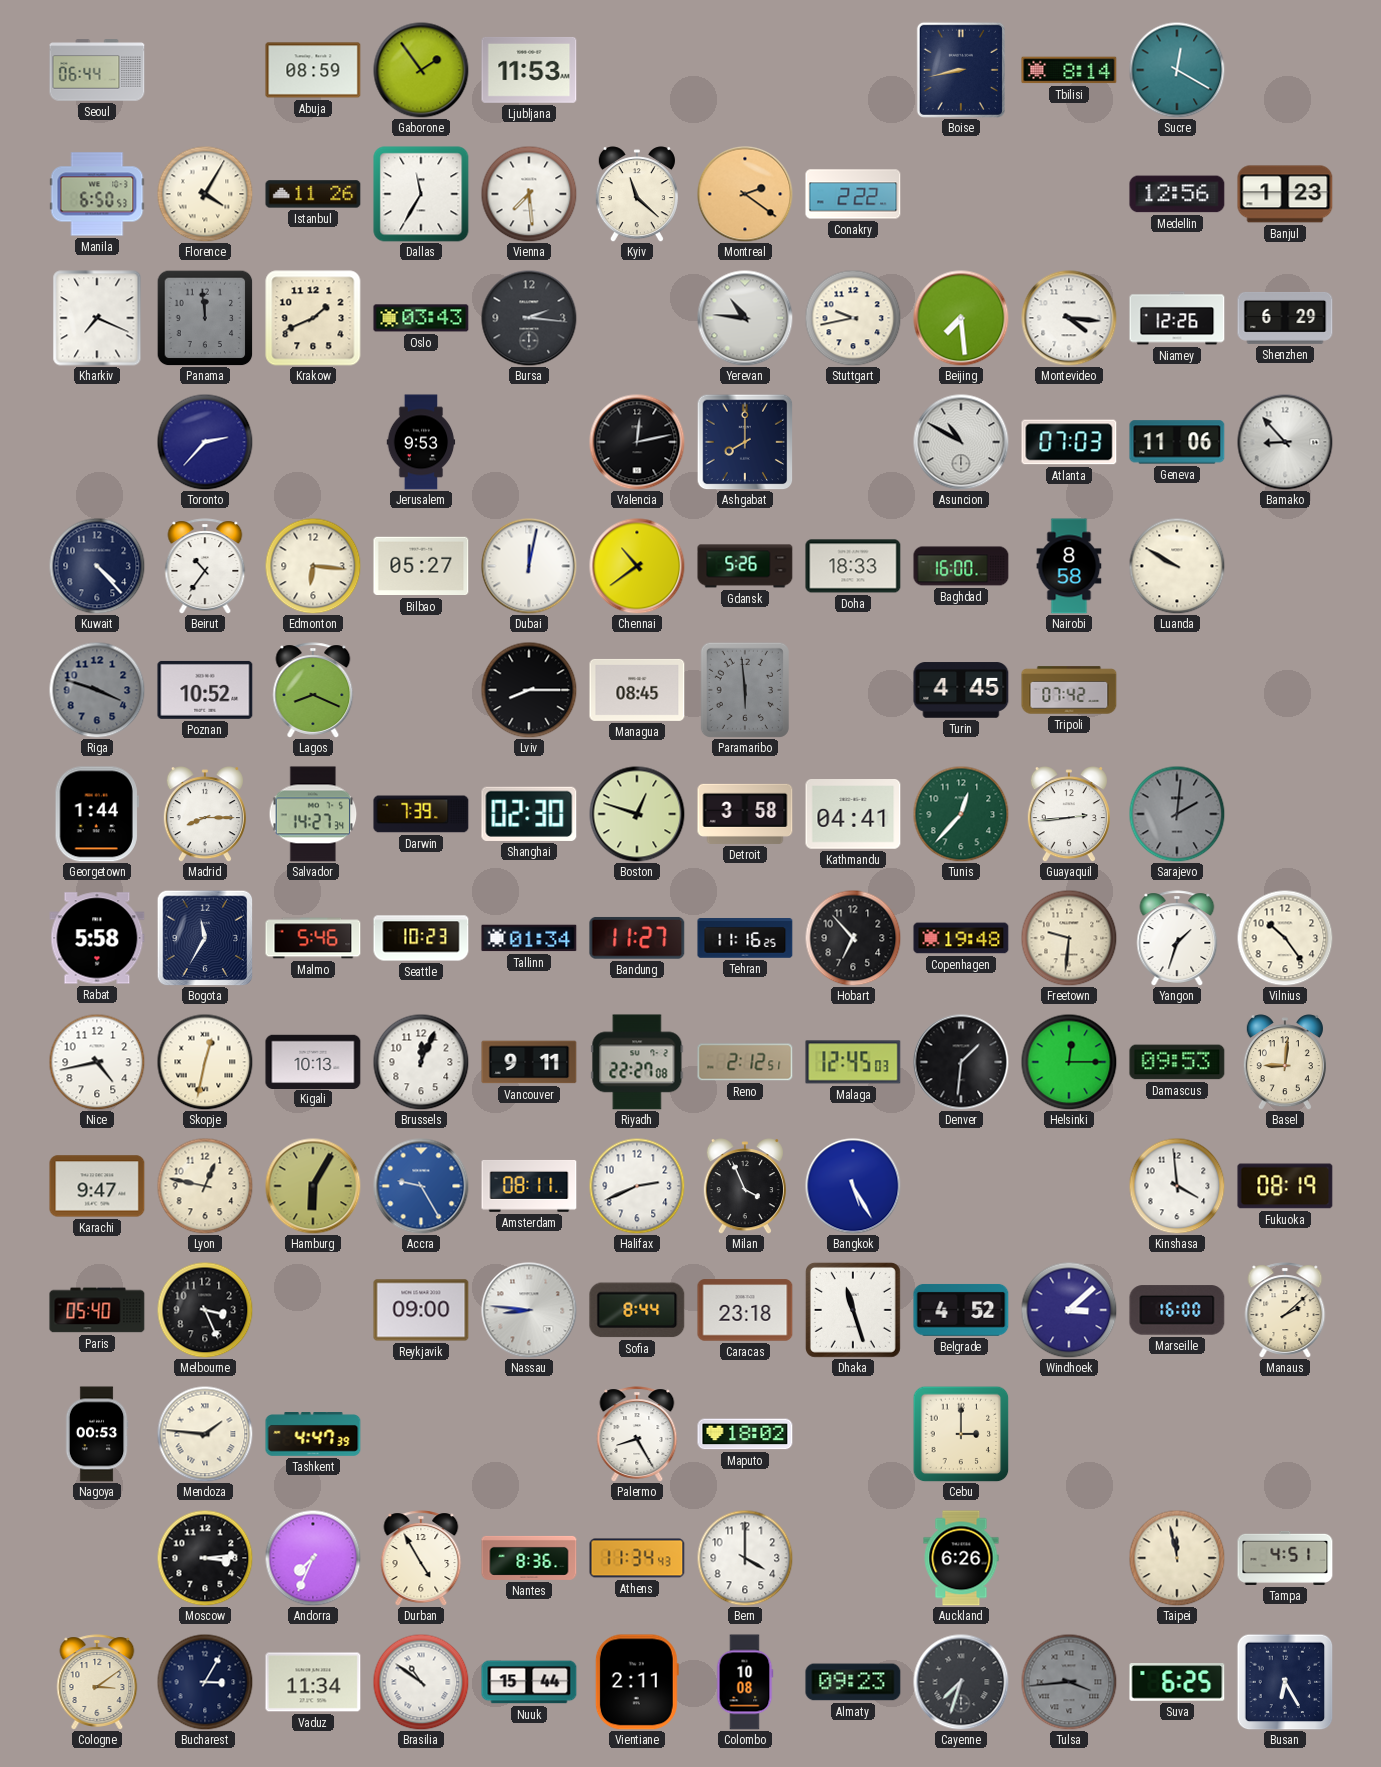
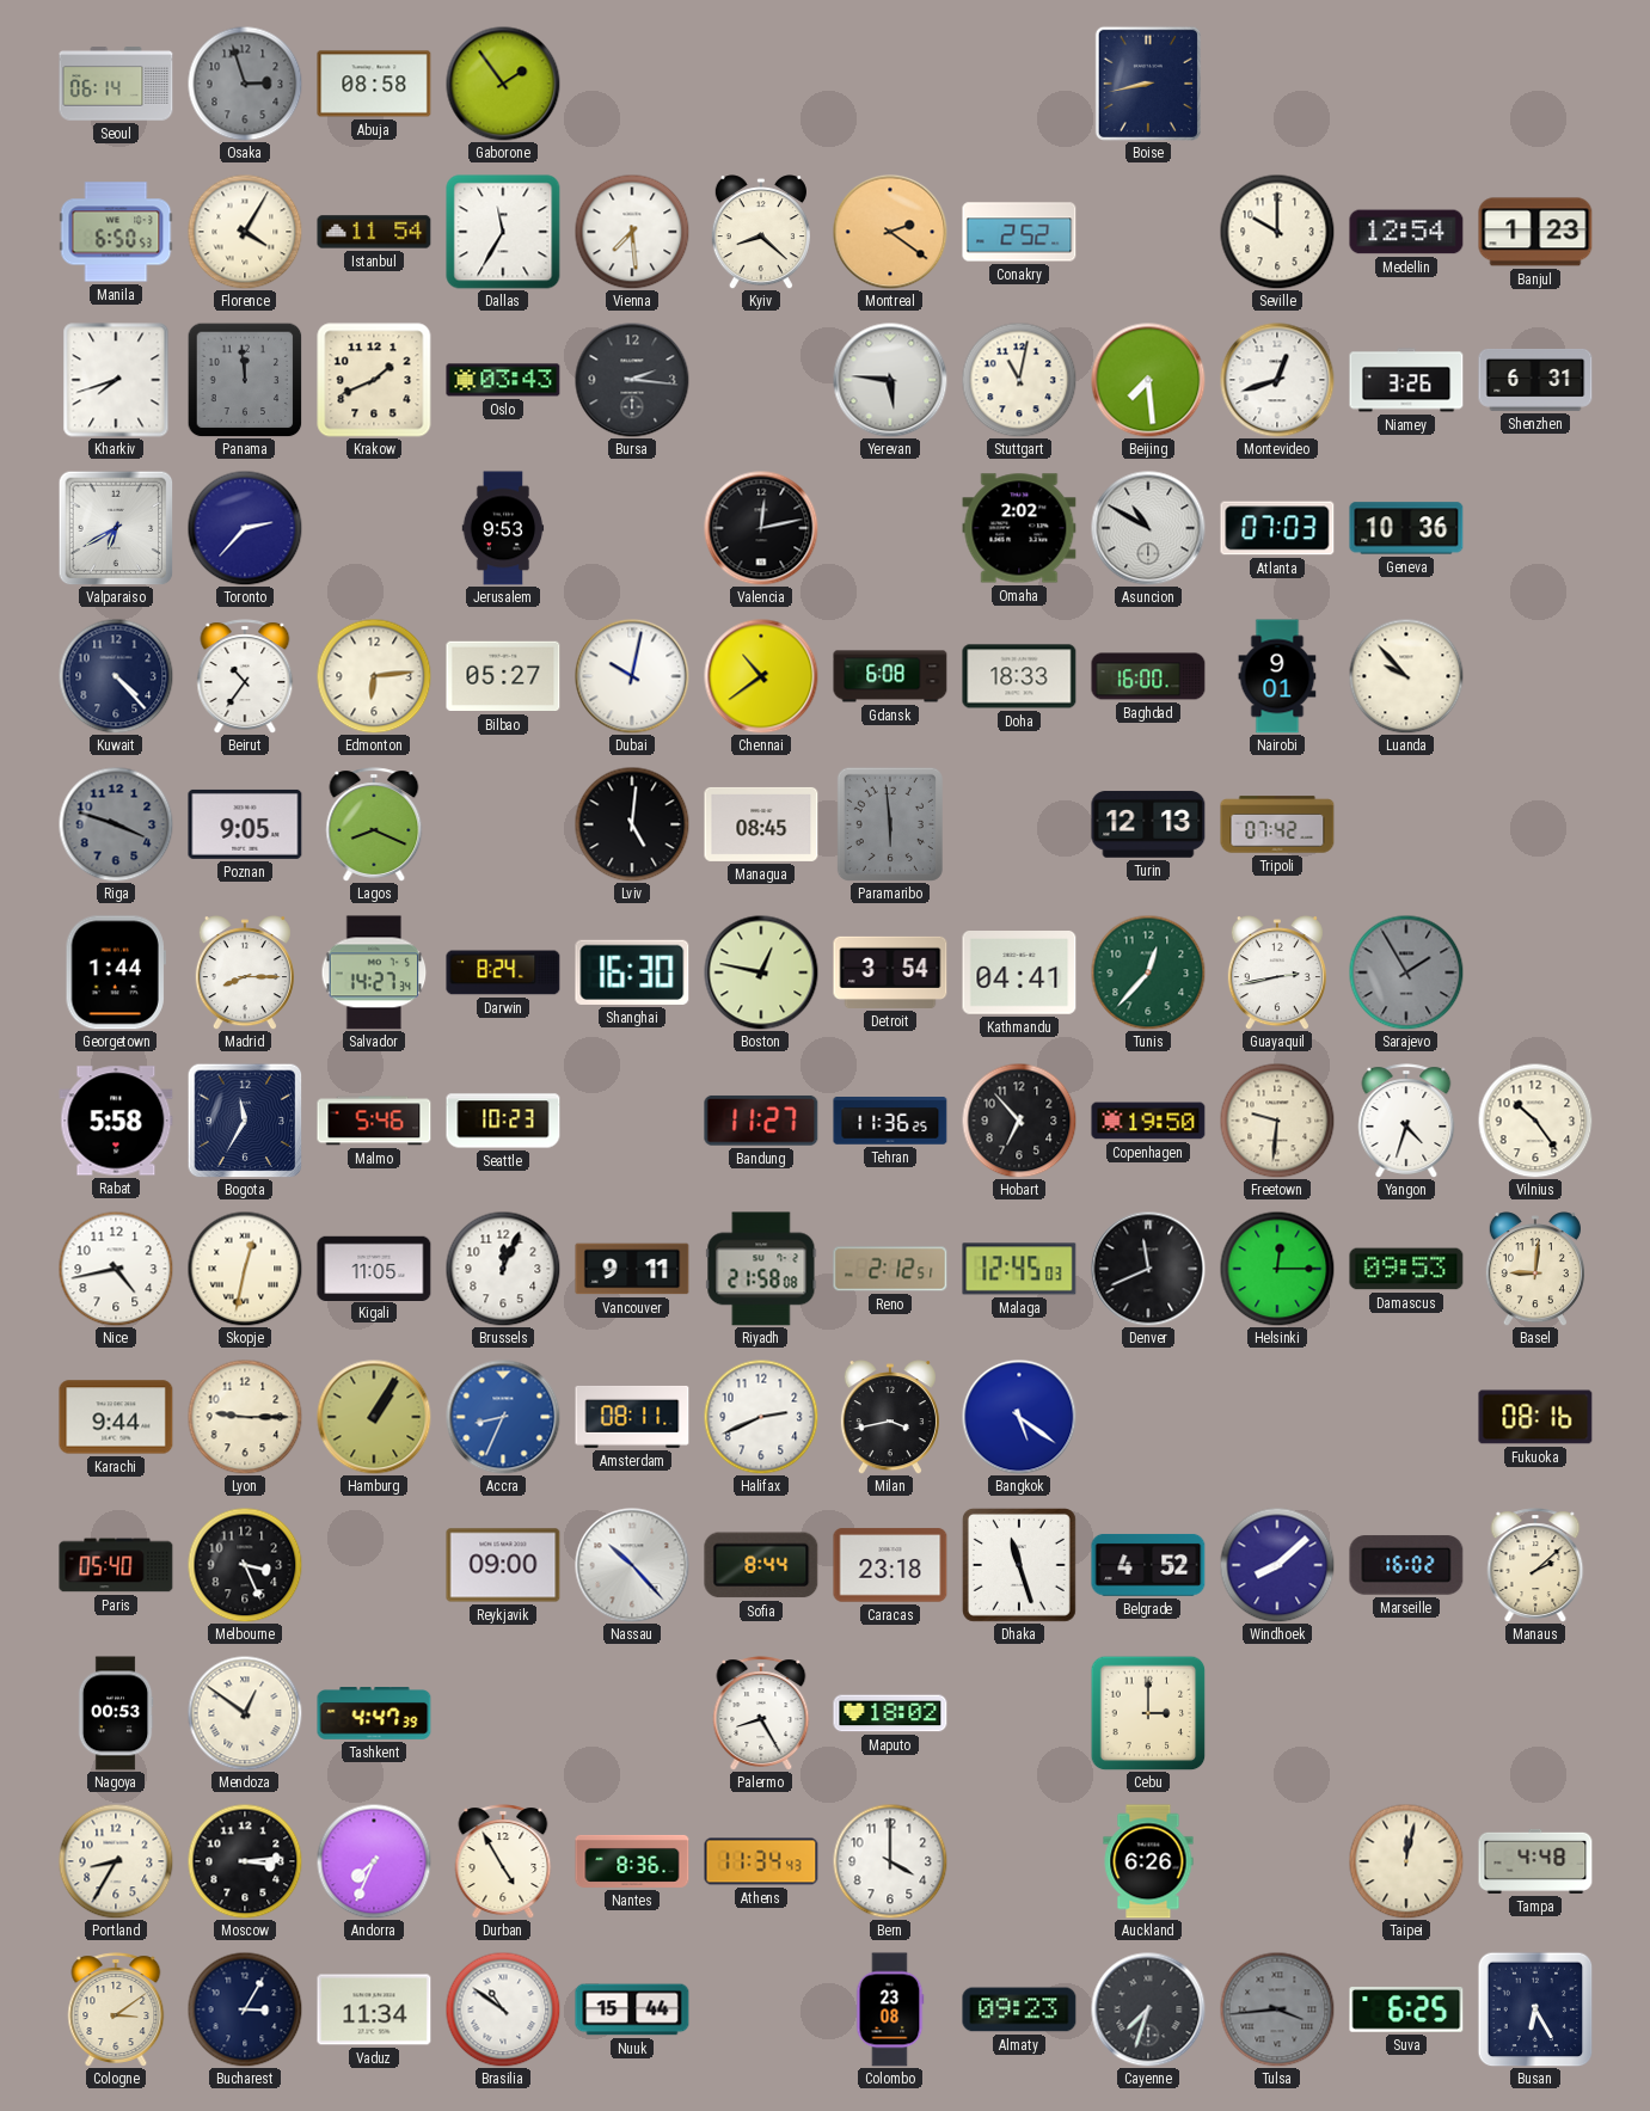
Seoul: 06:44 -> 06:14 (116, 84)
Osaka: none -> 2:57 (245, 84)
Abuja: 08:59 -> 08:58 (374, 84)
Ljubljana: 11:53 -> none (529, 70)
Tbilisi: 8:14 -> none (1069, 70)
Sucre: 12:20 -> none (1177, 70)
Istanbul: 11:26 -> 11:54 (374, 232)
Kyiv: 11:22 -> 8:22 (761, 232)
Conakry: 2:22 -> 2:52 (1019, 232)
Seville: none -> 10:00 (1277, 232)
Medellin: 12:56 -> 12:54 (1406, 232)
Kharkiv: 7:19 -> 7:42 (116, 380)
Yerevan: 10:46 -> 5:46 (890, 380)
Stuttgart: 9:43 -> 11:02 (1019, 380)
Montevideo: 4:16 -> 12:42 (1277, 380)
Niamey: 12:26 -> 3:26 (1406, 380)
Shenzhen: 6:29 -> 6:31 (1535, 380)
Valparaiso: none -> 6:40 (116, 528)
Ashgabat: 8:00 -> none (745, 442)
Omaha: none -> 2:02 (1019, 528)
Geneva: 11:06 -> 10:36 (1406, 528)
Bamako: 8:53 -> none (1285, 442)
Edmonton: 6:16 -> 6:14 (374, 676)
Dubai: 12:02 -> 10:02 (632, 676)
Gdansk: 5:26 -> 6:08 (890, 676)
Nairobi: 8:58 -> 9:01 (1277, 676)
Luanda: 9:50 -> 9:53 (1406, 676)
Poznan: 10:52 -> 9:05 (245, 824)
Lviv: 8:15 -> 5:01 (632, 824)
Turin: 4:45 -> 12:13 (1148, 824)
Darwin: 7:39 -> 8:24 (503, 972)
Shanghai: 02:30 -> 16:30 (632, 972)
Boston: 12:48 -> 12:47 (761, 972)
Detroit: 3:58 -> 3:54 (890, 972)
Guayaquil: 2:44 -> 2:43 (1277, 972)
Sarajevo: 2:01 -> 1:55 (1406, 972)
Tallinn: 01:34 -> none (529, 938)
Tehran: 11:16 -> 11:36 (890, 1121)
Copenhagen: 19:48 -> 19:50 (1148, 1121)
Yangon: 1:33 -> 4:33 (1406, 1121)
Kigali: 10:13 -> 11:05 (374, 1268)
Riyadh: 22:27 -> 21:58 (761, 1269)
Denver: 1:31 -> 11:41 (1148, 1269)
Karachi: 9:47 -> 9:44 (116, 1417)
Lyon: 12:47 -> 9:15 (245, 1417)
Hamburg: 6:05 -> 1:05 (374, 1417)
Accra: 9:25 -> 8:34 (503, 1417)
Milan: 3:56 -> 3:43 (890, 1417)
Bangkok: 5:25 -> 5:21 (1019, 1417)
Kinshasa: 3:59 -> none (1177, 1186)
Fukuoka: 08:19 -> 08:16 (1535, 1417)
Nassau: 8:46 -> 10:23 (632, 1565)
Windhoek: 3:08 -> 8:08 (1277, 1565)
Marseille: 16:00 -> 16:02 (1406, 1565)
Mendoza: 1:46 -> 12:51 (245, 1713)
Portland: none -> 8:35 (116, 1861)
Taipei: 11:58 -> 12:02 (1406, 1861)
Tampa: 4:51 -> 4:48 (1535, 1861)
Vientiane: 2:11 -> none (637, 1682)
Colombo: 10:08 -> 23:08 (890, 2009)
